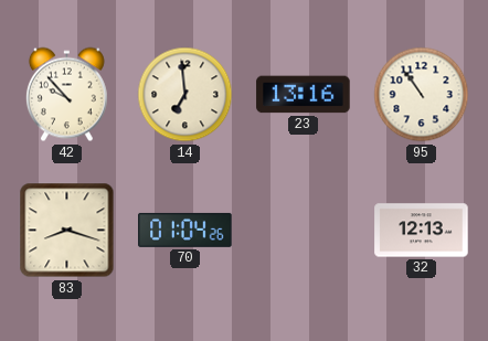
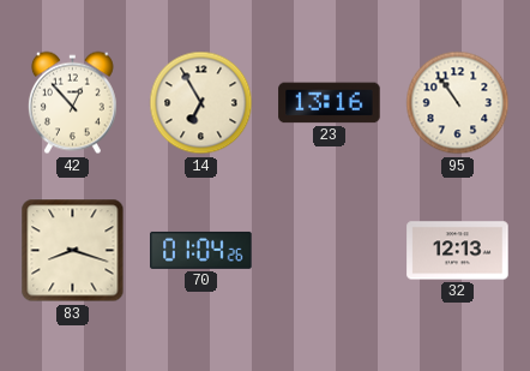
42: 9:53 -> 12:53 (72, 103)
14: 6:59 -> 6:55 (201, 103)
